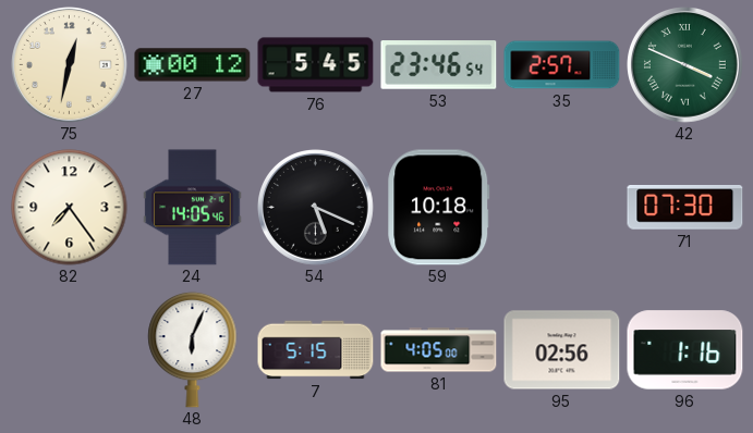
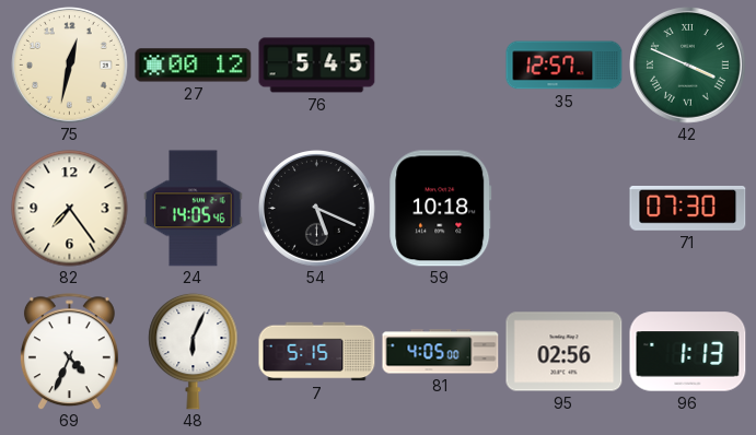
53: 23:46 -> none (439, 65)
35: 2:57 -> 12:57 (565, 66)
69: none -> 4:34 (69, 352)
96: 1:16 -> 1:13 (688, 352)
